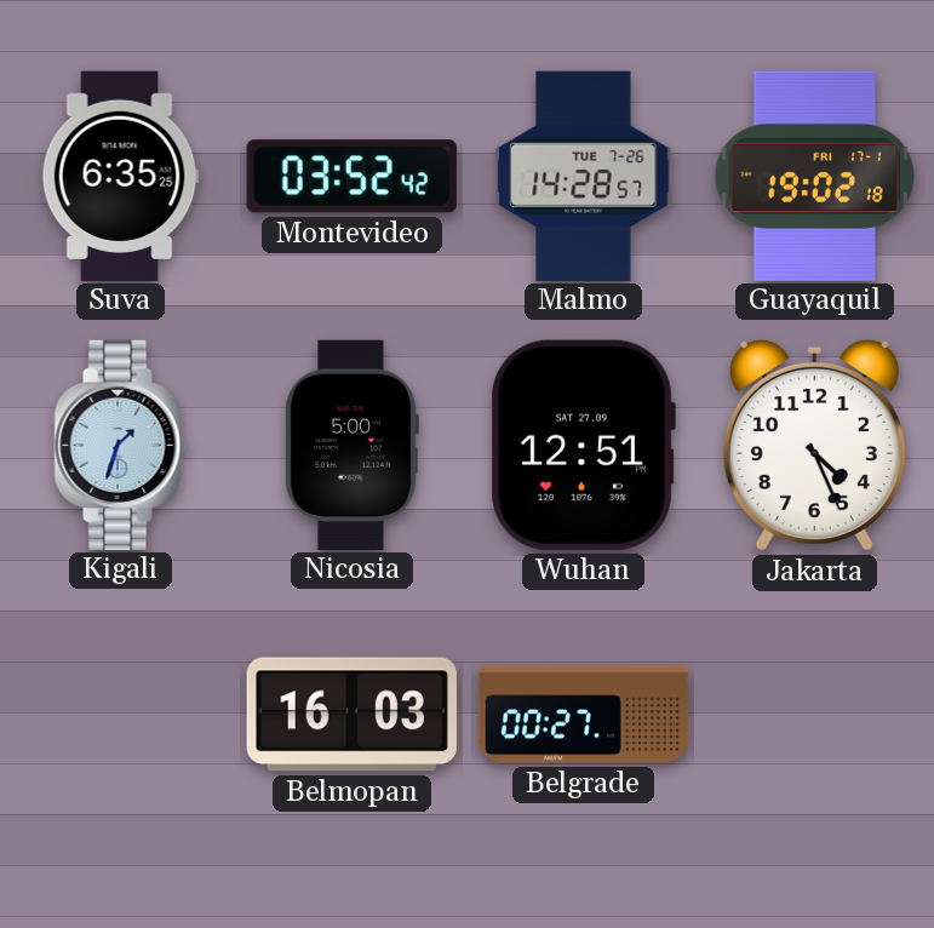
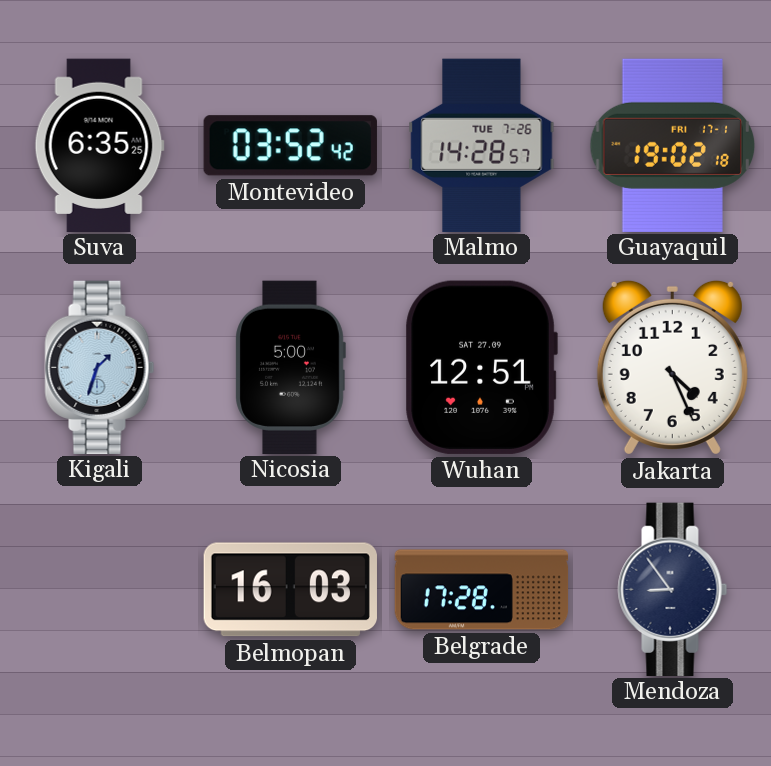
Belgrade: 00:27 -> 17:28 (482, 590)
Mendoza: none -> 8:54 (673, 589)
